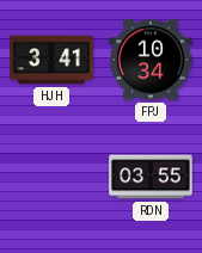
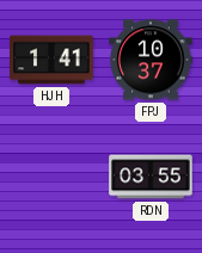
HJH: 3:41 -> 1:41 (51, 60)
FPJ: 10:34 -> 10:37 (151, 60)
